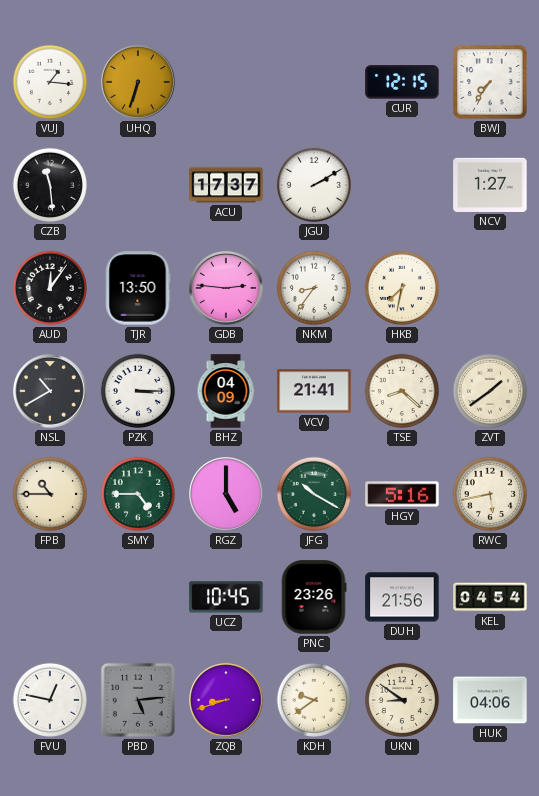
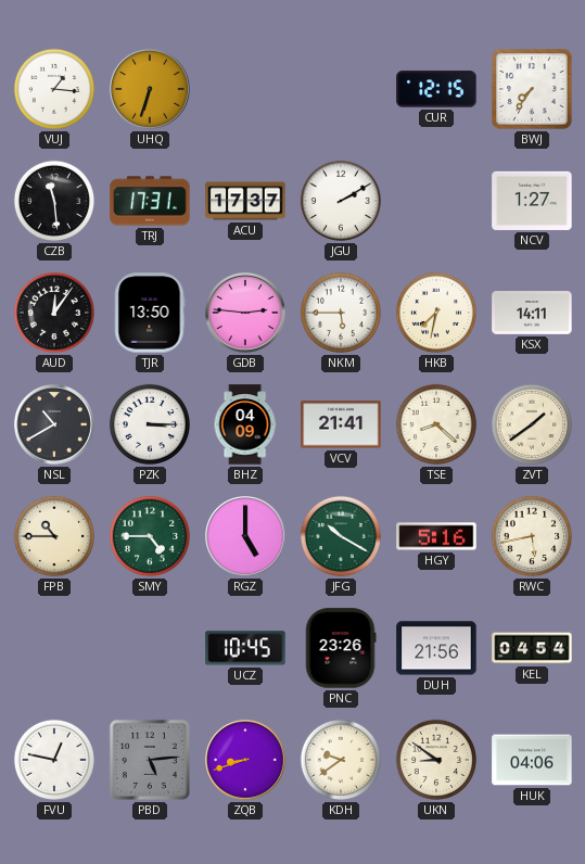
TRJ: none -> 17:31 (150, 201)
NKM: 8:36 -> 5:45 (341, 313)
KSX: none -> 14:11 (532, 314)
